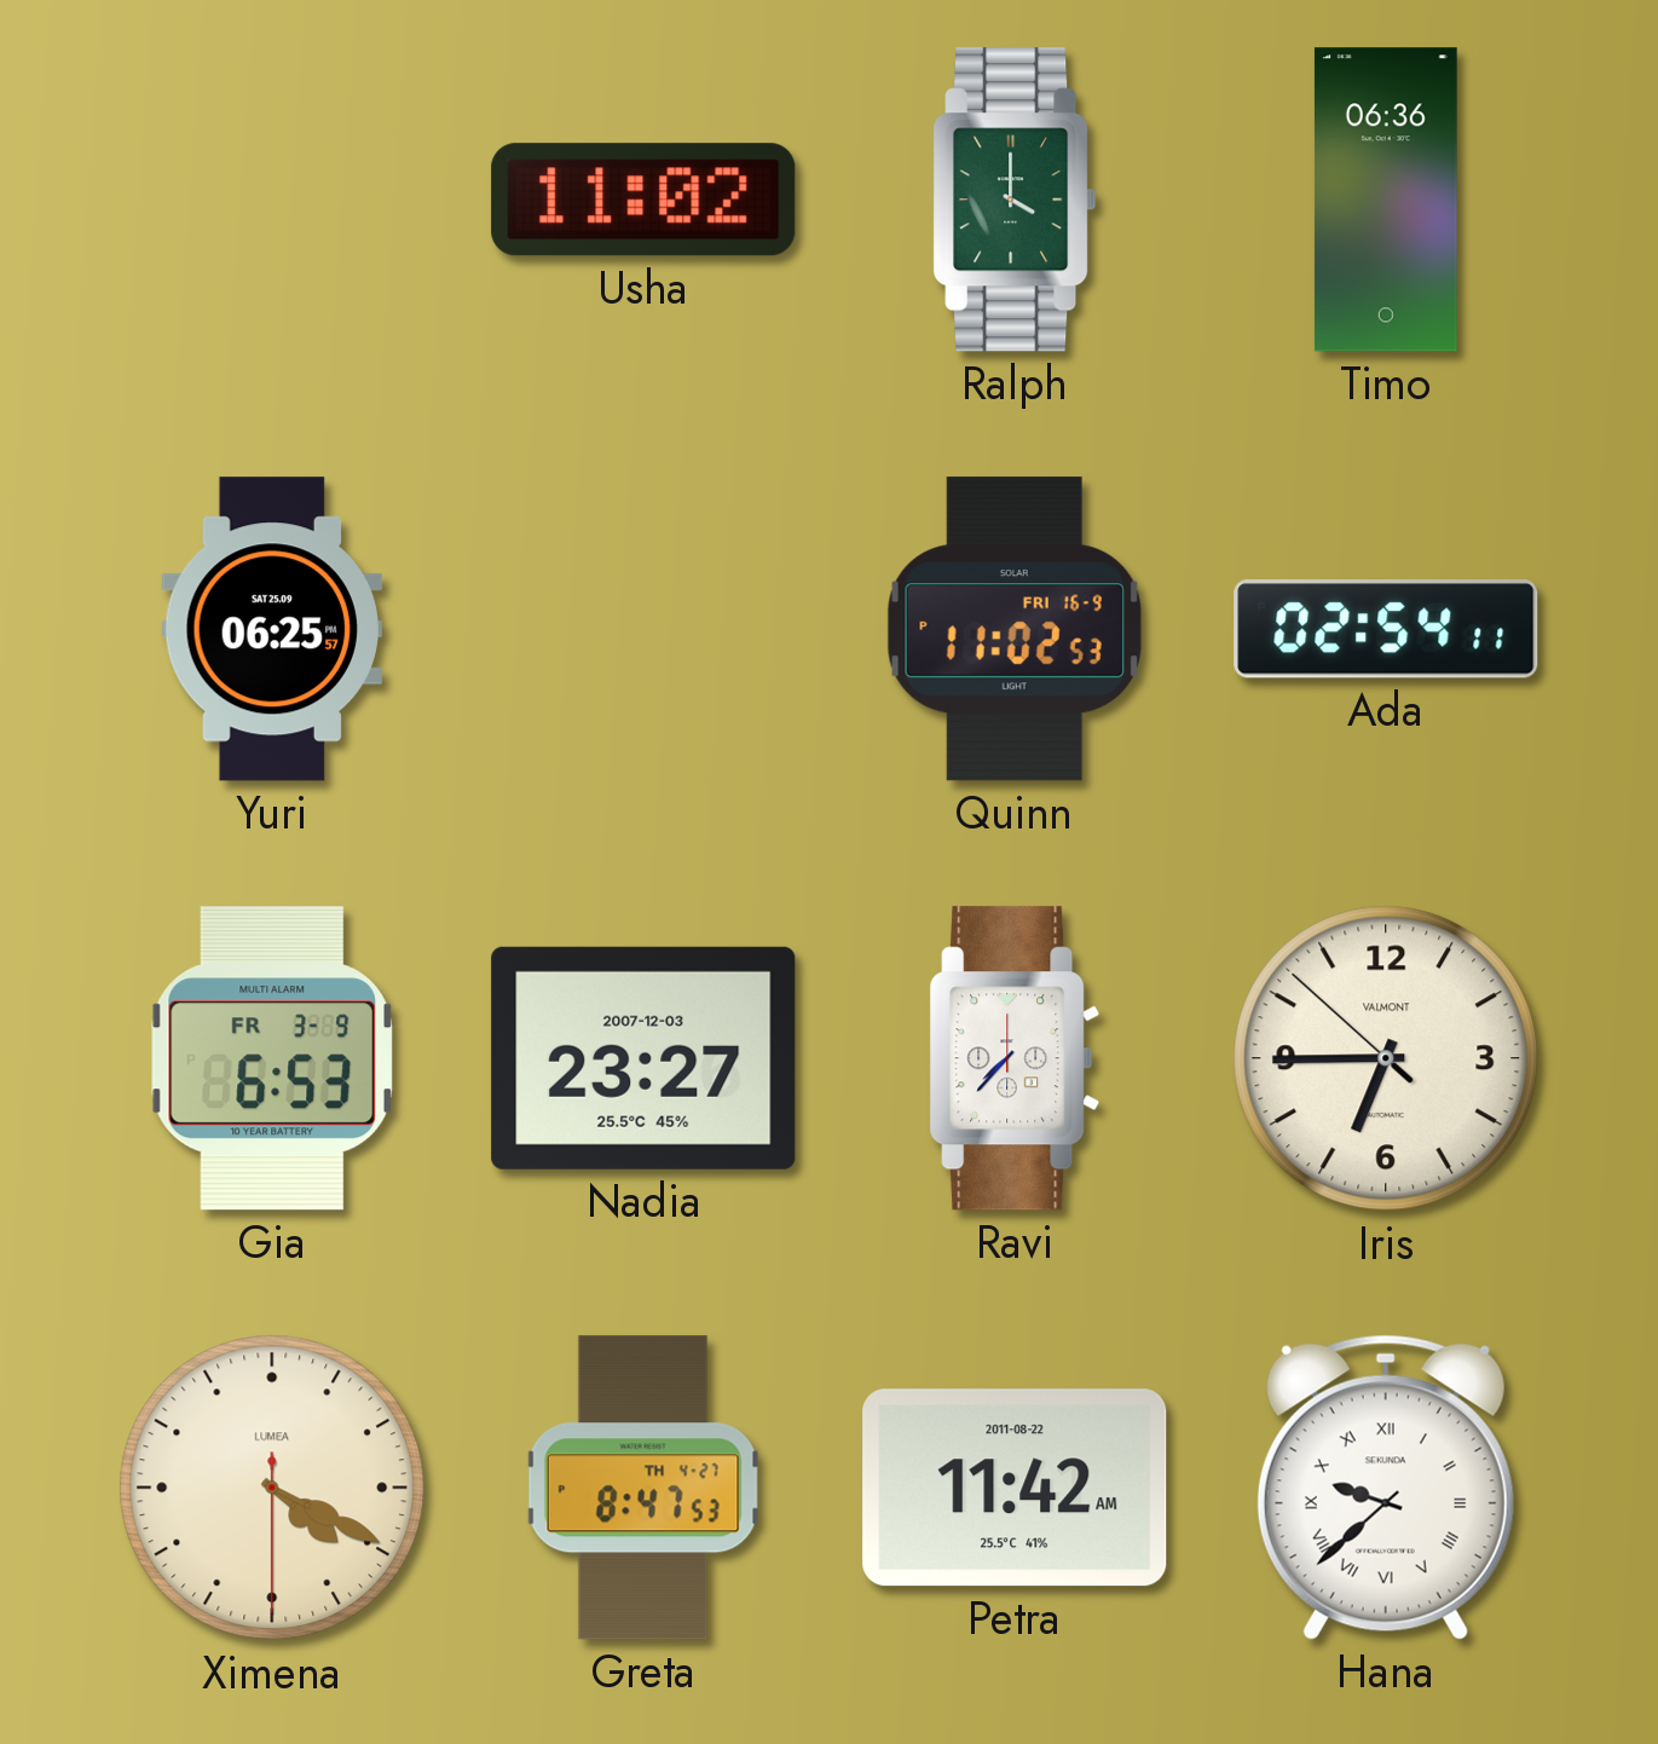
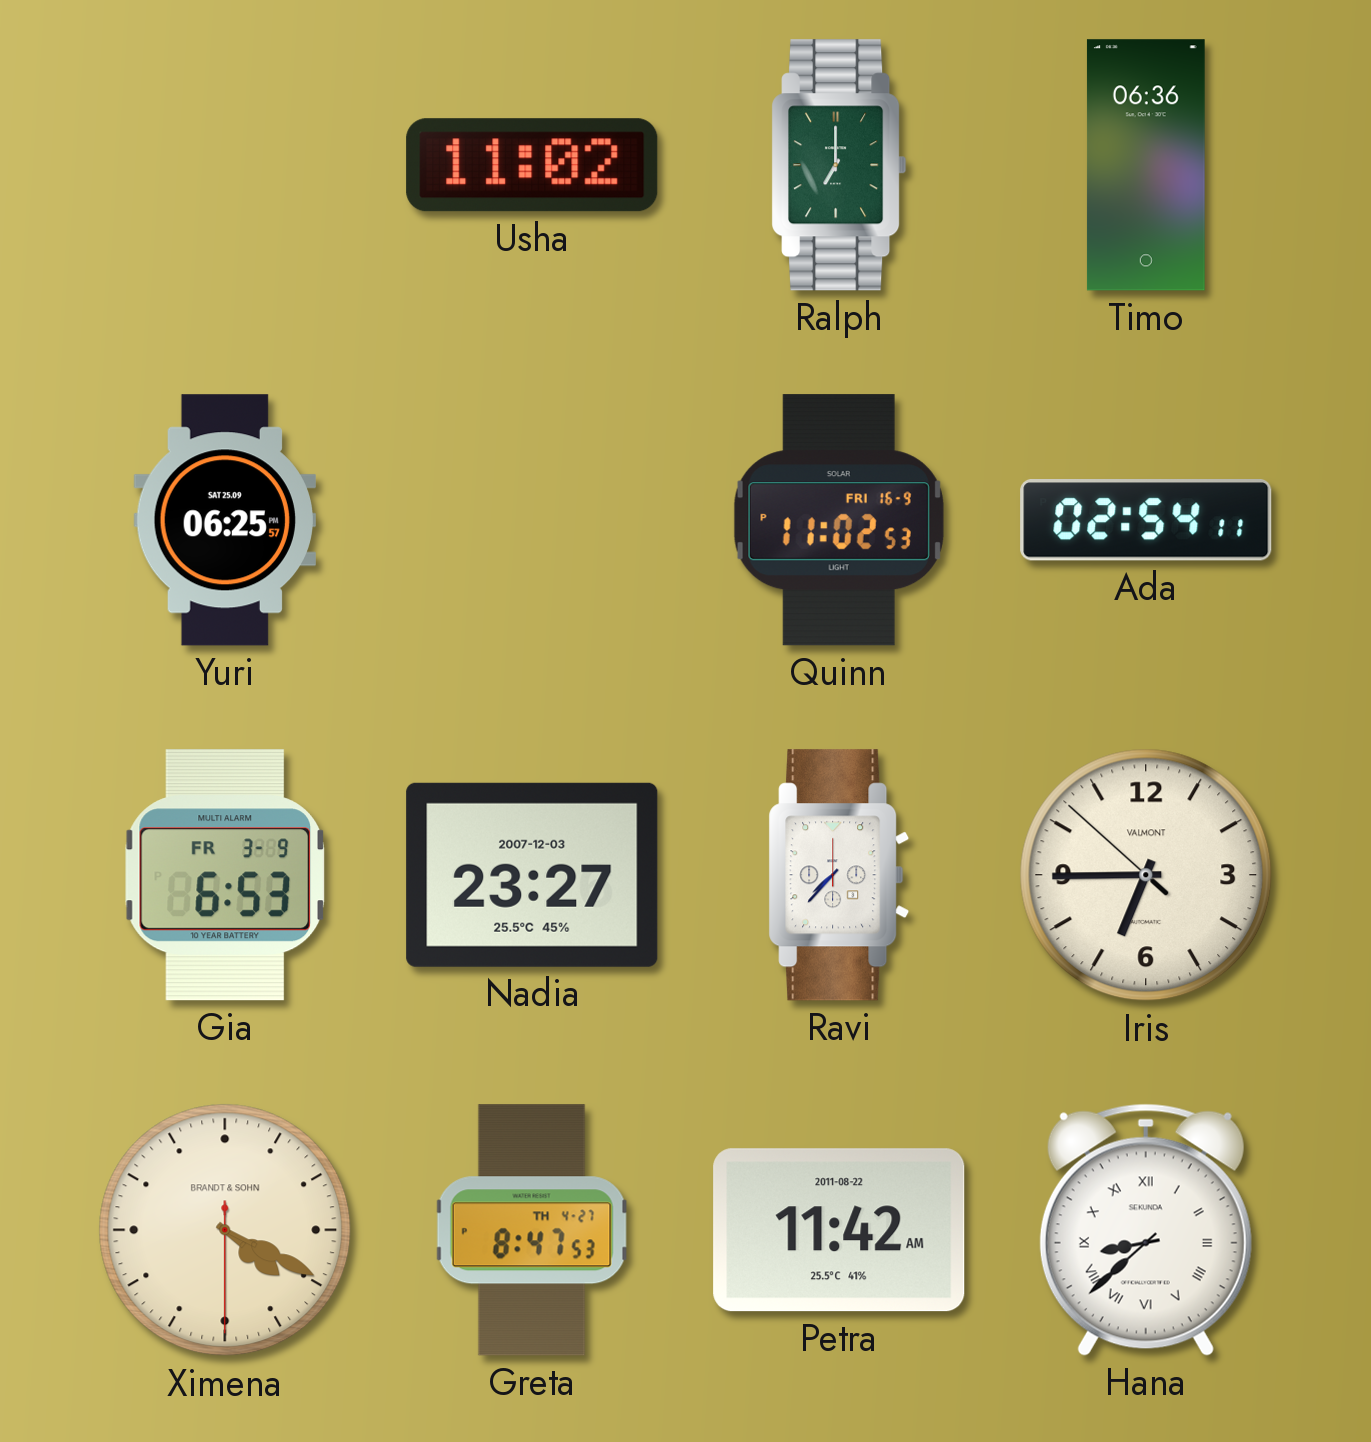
Ralph: 4:00 -> 7:00 (839, 165)
Ximena brand: LUMEA -> BRANDT & SOHN (225, 1230)
Hana: 9:38 -> 8:38 (1146, 1230)
